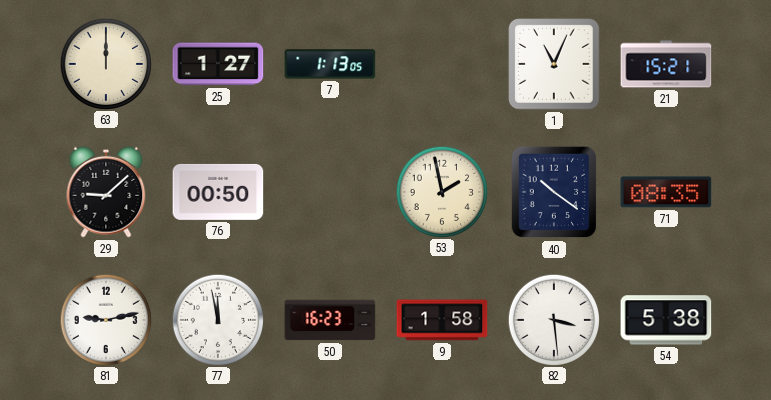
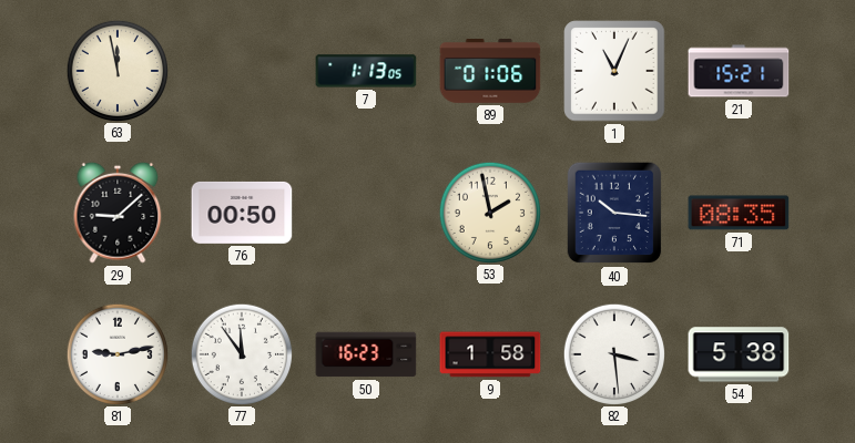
63: 12:00 -> 11:58 (116, 70)
25: 1:27 -> none (218, 64)
89: none -> 01:06 (490, 72)
40: 10:21 -> 10:16 (614, 213)
77: 11:58 -> 11:54 (241, 353)
